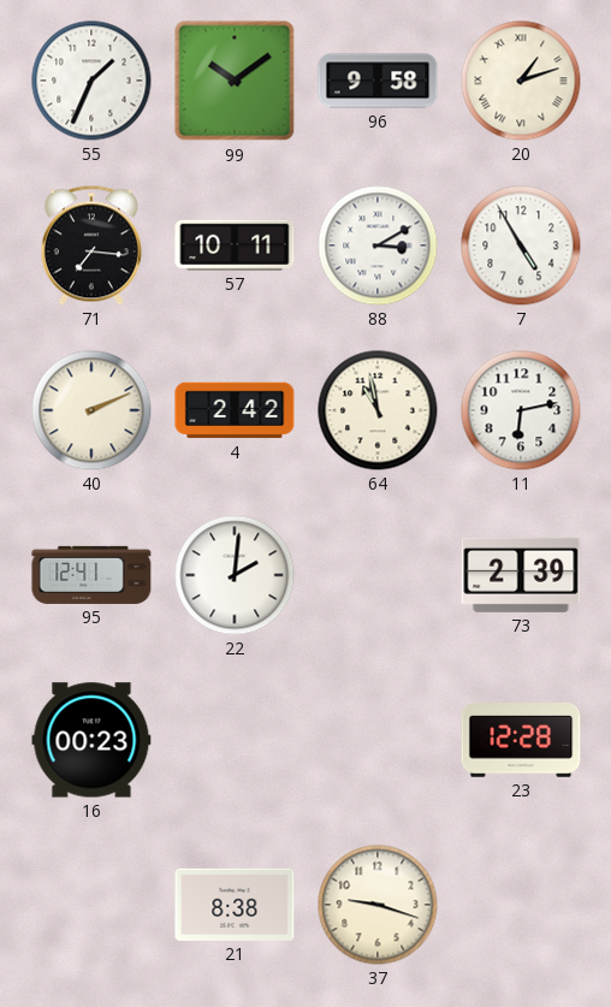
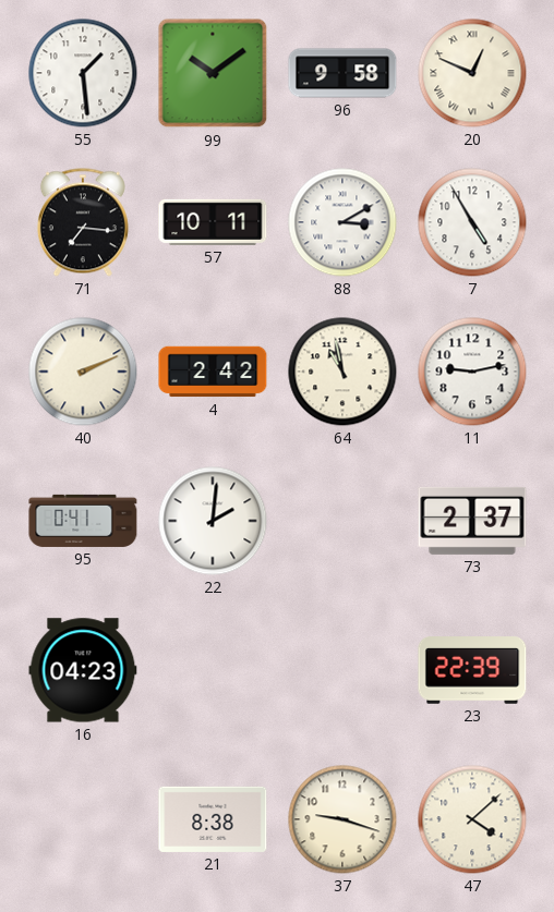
55: 1:34 -> 1:29 (83, 73)
20: 1:12 -> 12:49 (472, 73)
11: 6:13 -> 9:13 (472, 372)
95: 12:41 -> 0:41 (83, 521)
73: 2:39 -> 2:37 (472, 521)
16: 00:23 -> 04:23 (83, 670)
23: 12:28 -> 22:39 (472, 670)
47: none -> 4:08 (472, 819)
